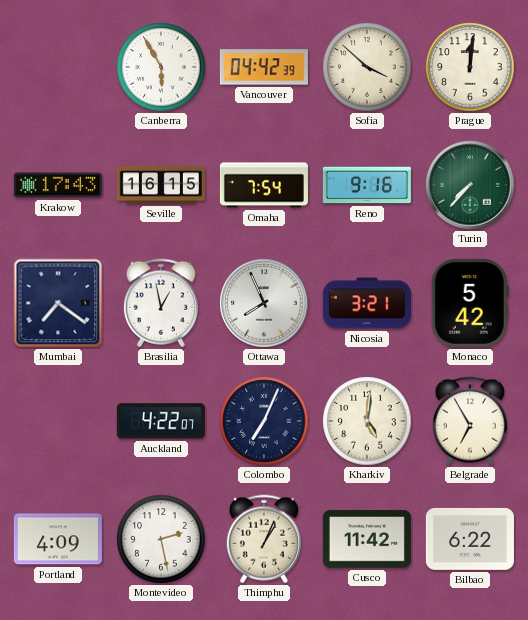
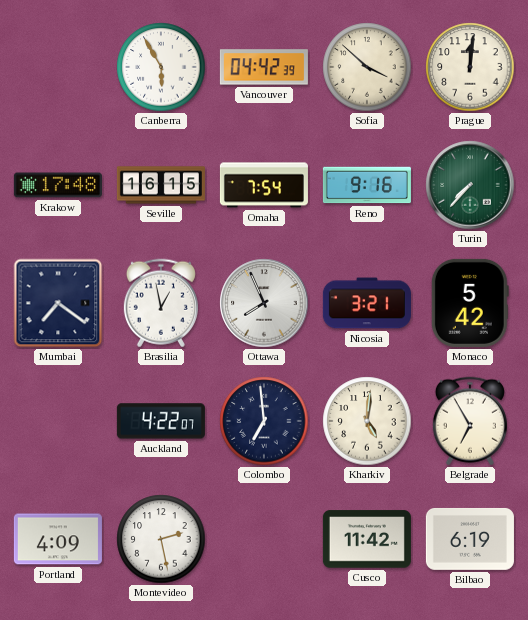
Krakow: 17:43 -> 17:48 (58, 185)
Colombo: 7:04 -> 6:59 (264, 421)
Thimphu: 1:04 -> none (264, 539)
Bilbao: 6:22 -> 6:19 (470, 539)
